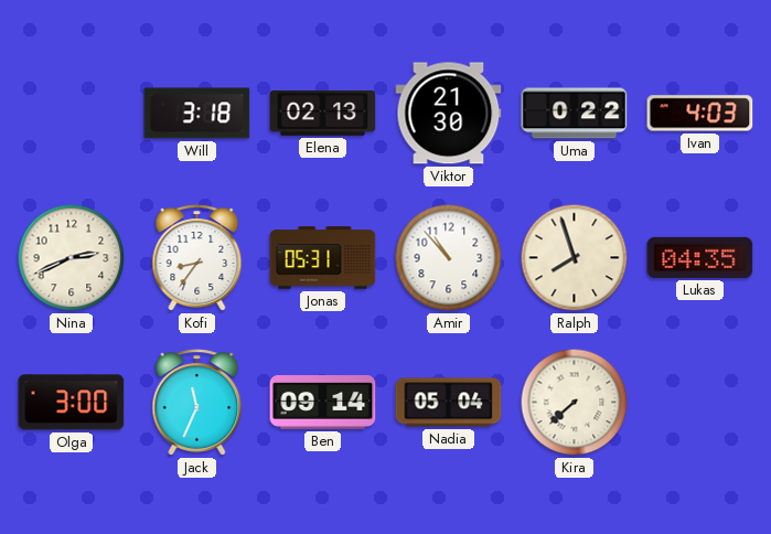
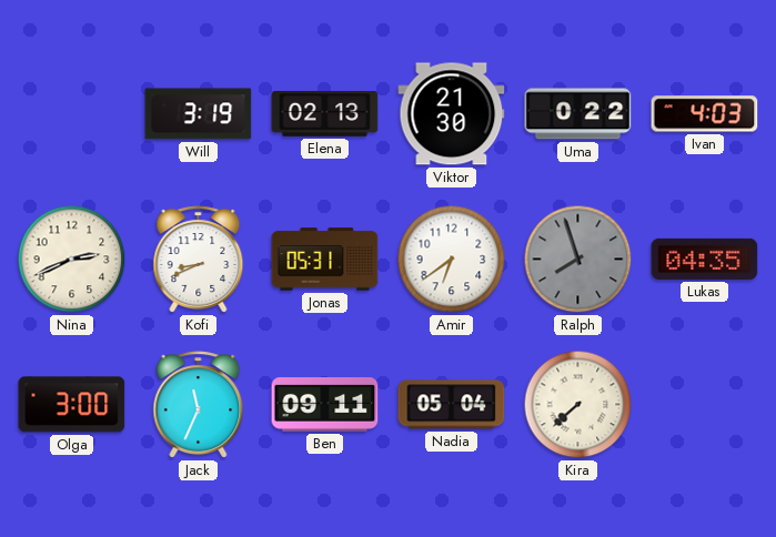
Will: 3:18 -> 3:19 (199, 114)
Kofi: 8:36 -> 8:41 (199, 260)
Amir: 10:53 -> 6:39 (452, 260)
Ralph dial: cream -> grey (578, 260)
Ben: 09:14 -> 09:11 (325, 405)
